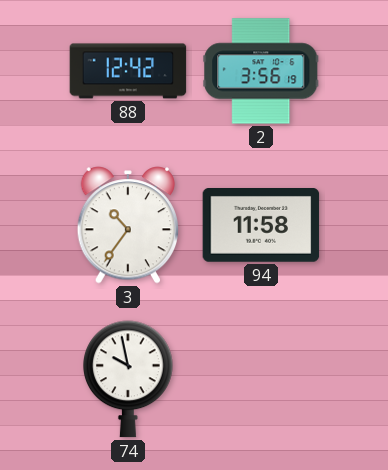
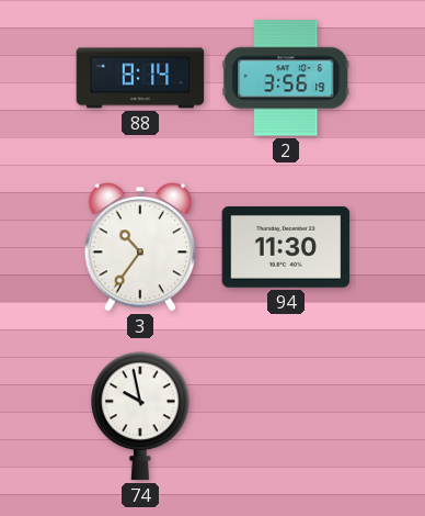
88: 12:42 -> 8:14 (140, 78)
94: 11:58 -> 11:30 (286, 248)
